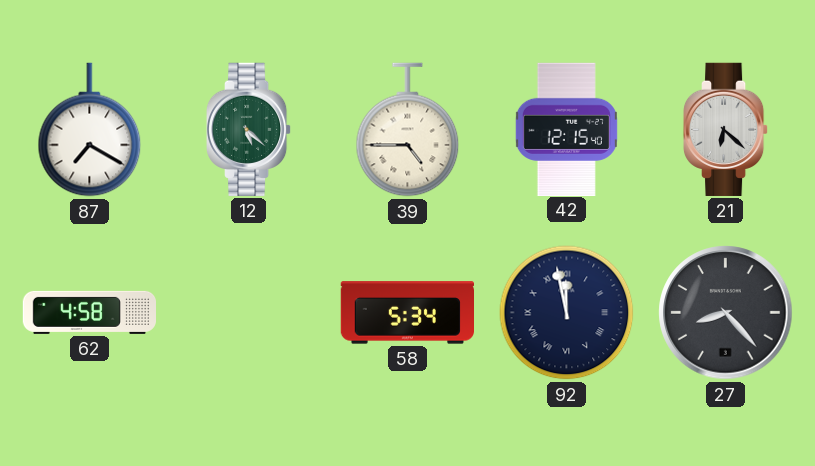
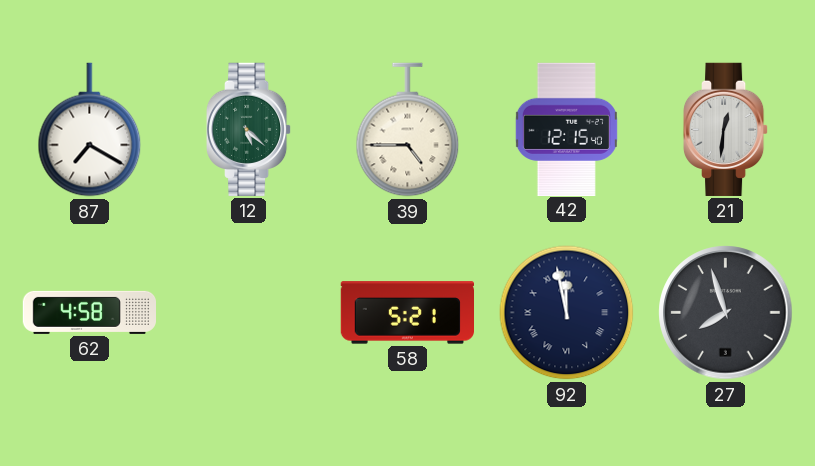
21: 6:22 -> 12:31 (726, 129)
58: 5:34 -> 5:21 (407, 313)
27: 8:23 -> 7:57 (726, 313)
